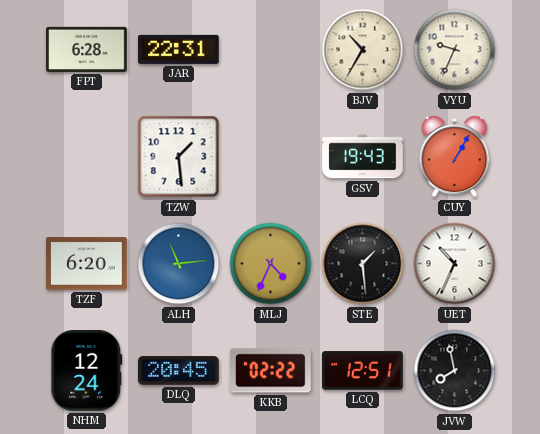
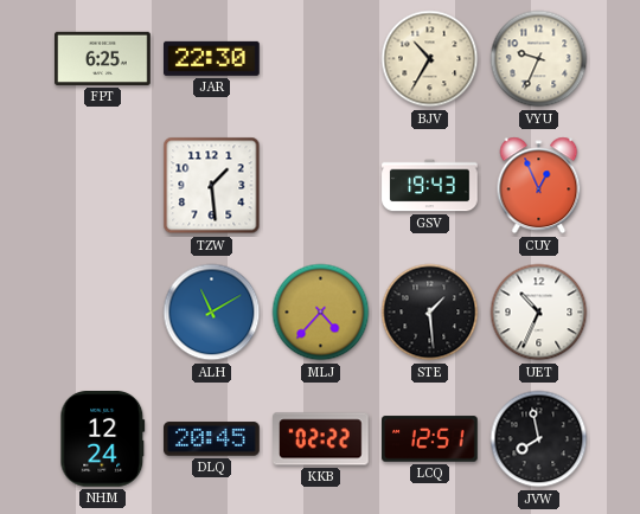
FPT: 6:28 -> 6:25 (103, 58)
JAR: 22:31 -> 22:30 (212, 58)
CUY: 1:05 -> 12:56 (539, 186)
TZF: 6:20 -> none (87, 264)
ALH: 11:14 -> 11:10 (212, 313)
MLJ: 4:34 -> 4:37 (321, 313)
